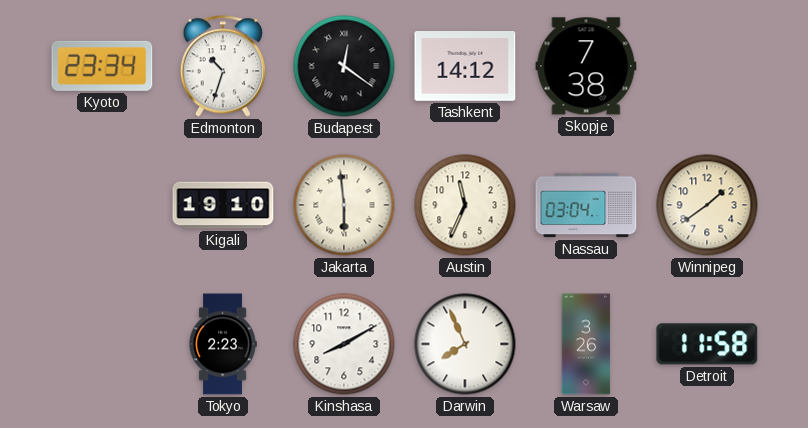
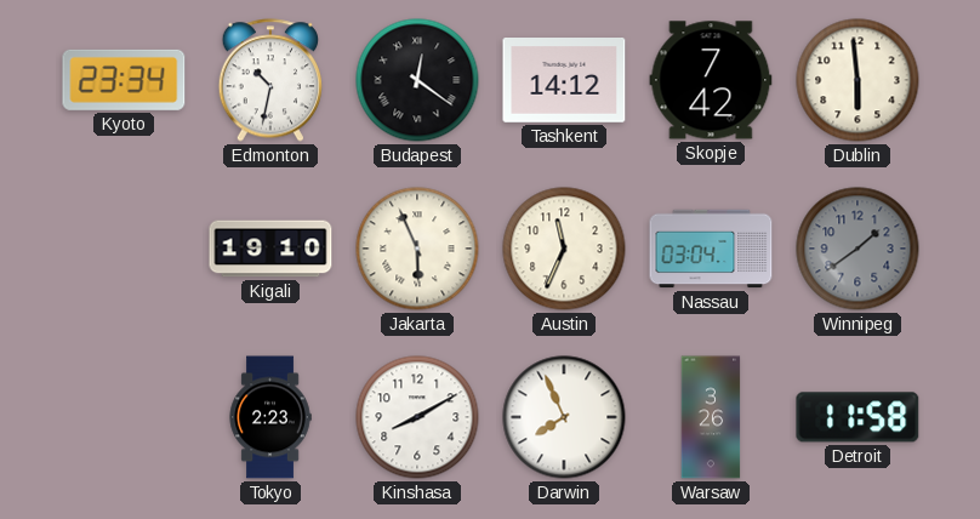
Edmonton: 10:33 -> 10:32 (269, 80)
Skopje: 7:38 -> 7:42 (711, 80)
Dublin: none -> 5:59 (857, 80)
Jakarta: 5:59 -> 5:56 (417, 249)
Winnipeg dial: cream -> grey (857, 249)
